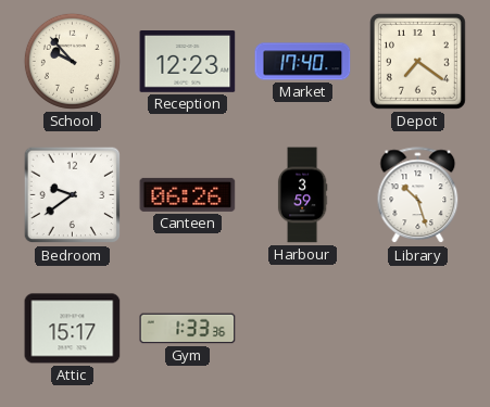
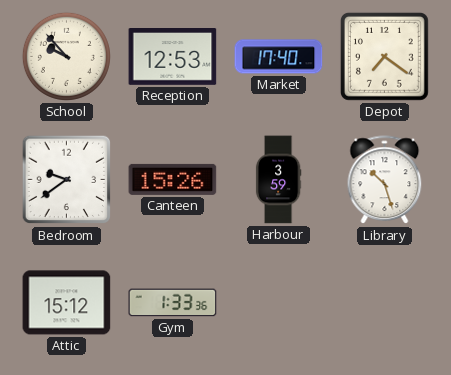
Reception: 12:23 -> 12:53 (173, 57)
Canteen: 06:26 -> 15:26 (173, 179)
Attic: 15:17 -> 15:12 (67, 303)
